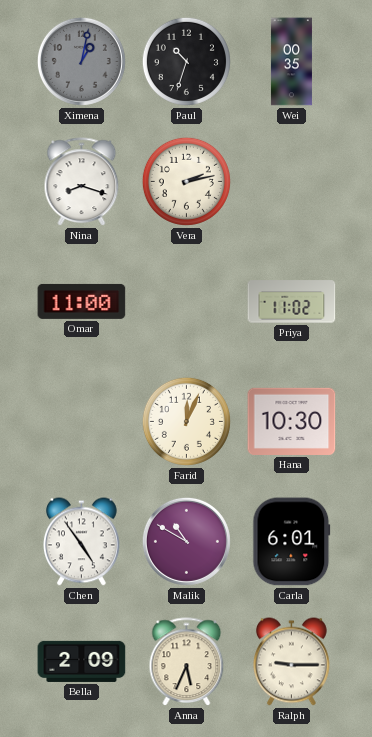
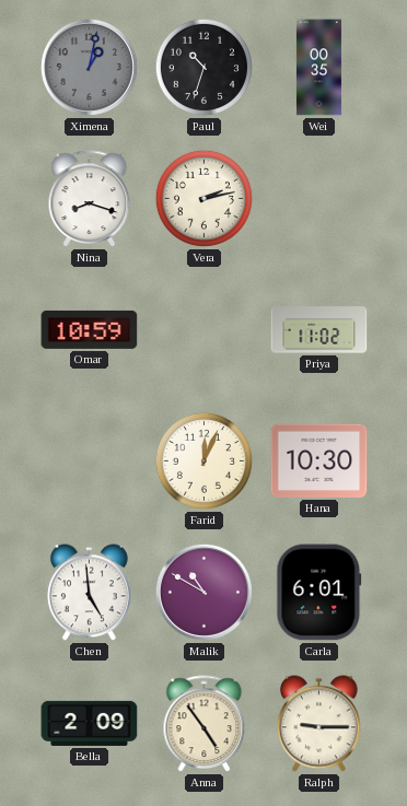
Omar: 11:00 -> 10:59 (90, 329)
Chen: 4:54 -> 4:59 (90, 593)
Anna: 5:34 -> 4:54 (205, 724)
